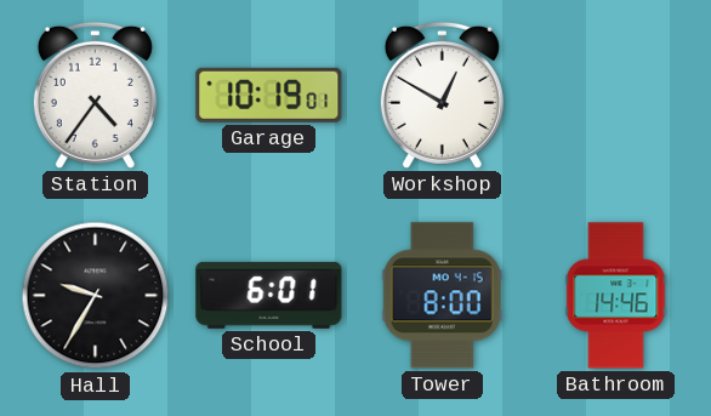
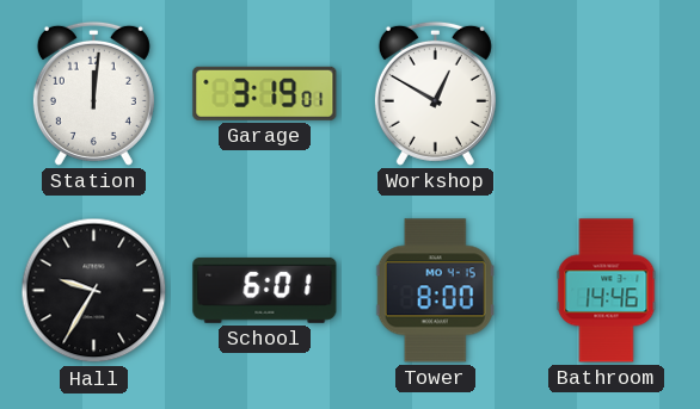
Station: 4:36 -> 12:01 (93, 93)
Garage: 10:19 -> 3:19 (265, 93)
